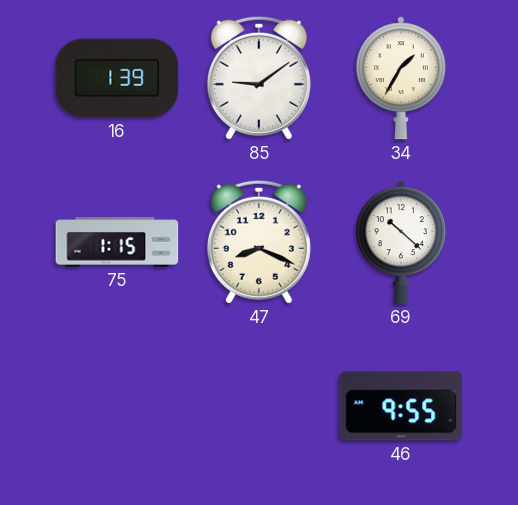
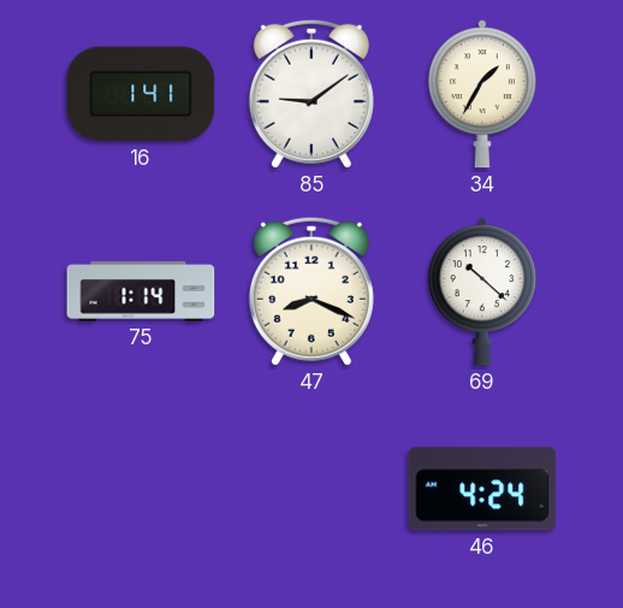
16: 1:39 -> 1:41 (141, 94)
75: 1:15 -> 1:14 (141, 291)
46: 9:55 -> 4:24 (482, 489)
